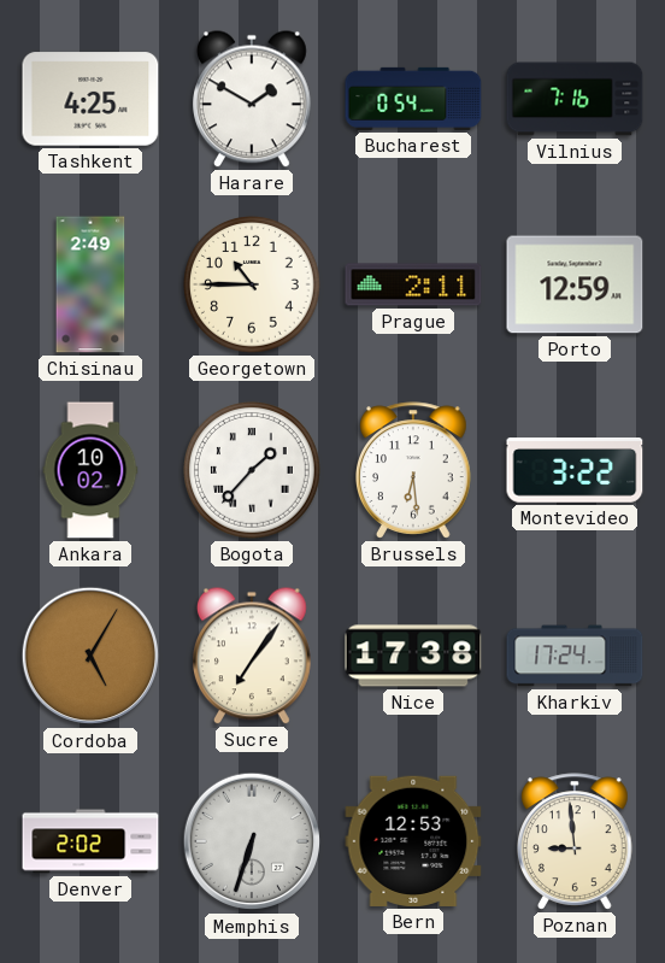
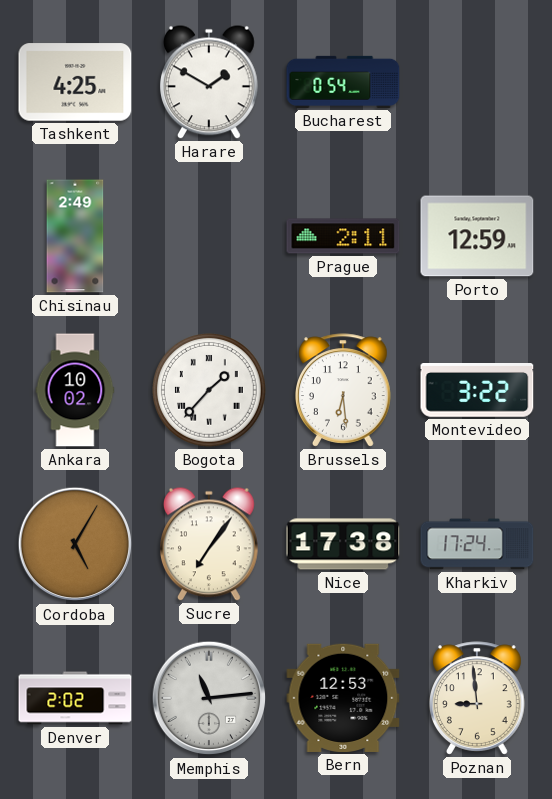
Vilnius: 7:16 -> none (575, 99)
Georgetown: 10:45 -> none (253, 286)
Memphis: 6:33 -> 11:14 (209, 698)
